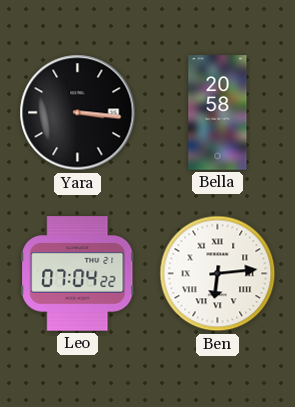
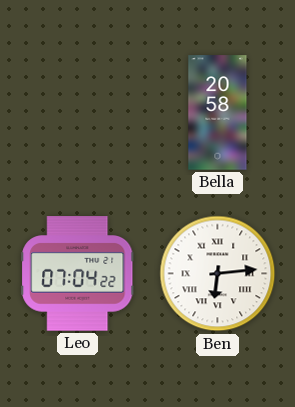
Yara: 3:16 -> none (78, 113)
